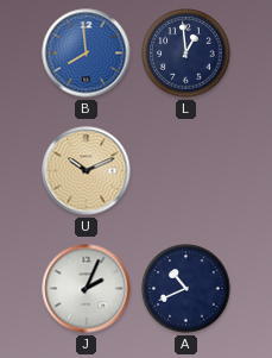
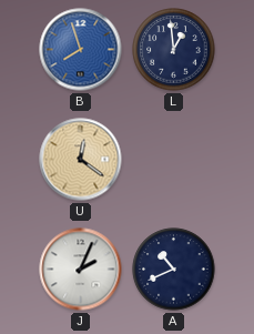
B: 7:59 -> 7:57 (81, 50)
U: 10:11 -> 12:21 (81, 160)
